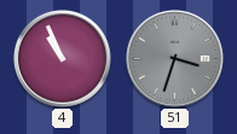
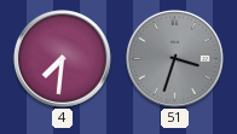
4: 10:56 -> 7:31 (63, 59)
